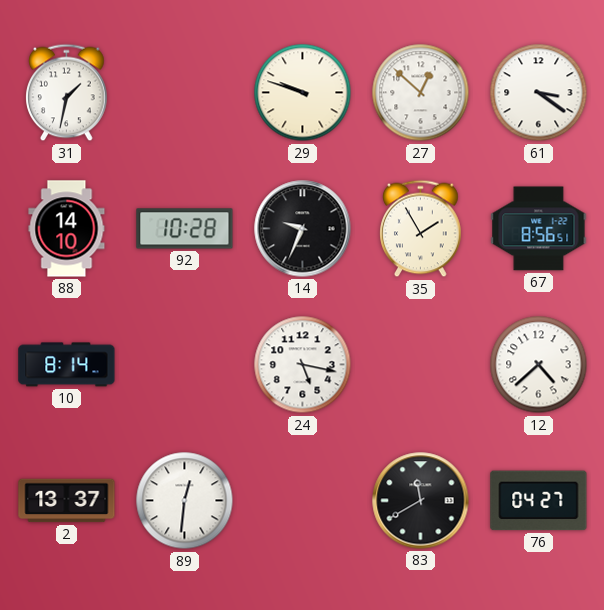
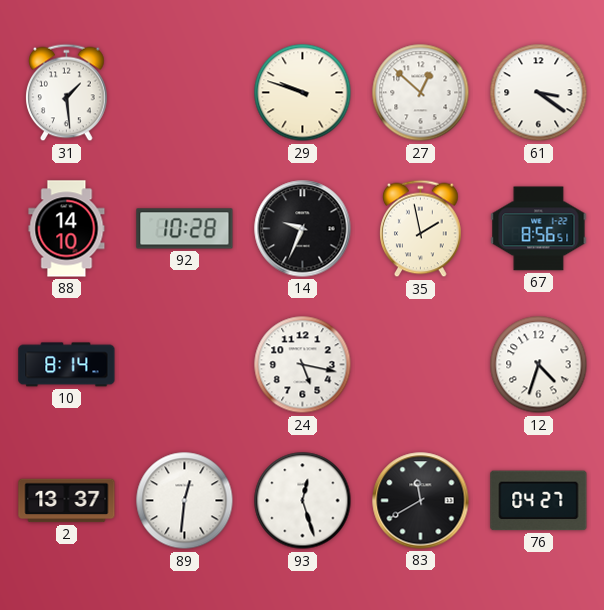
31: 1:32 -> 1:29 (67, 93)
35: 1:55 -> 1:58 (421, 229)
12: 4:38 -> 4:33 (539, 365)
93: none -> 12:27 (303, 501)
